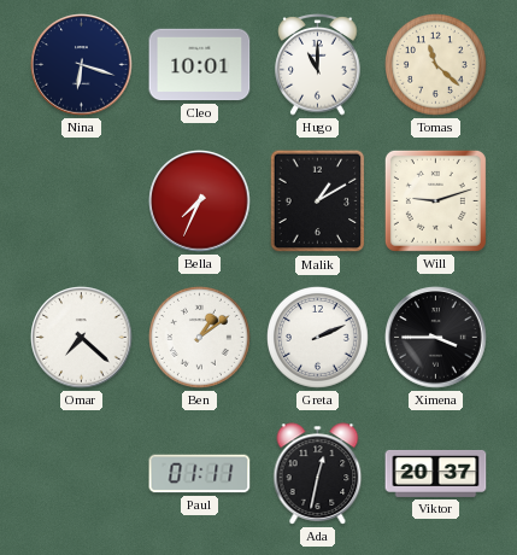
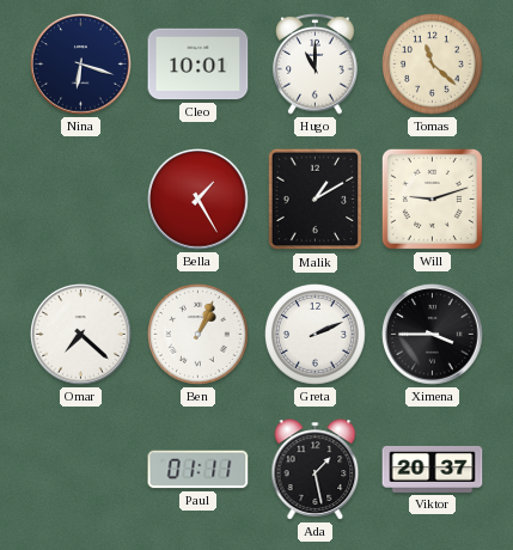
Bella: 7:34 -> 1:25 (199, 200)
Ben: 1:09 -> 1:04 (199, 335)
Ada: 12:32 -> 1:28 (316, 470)
